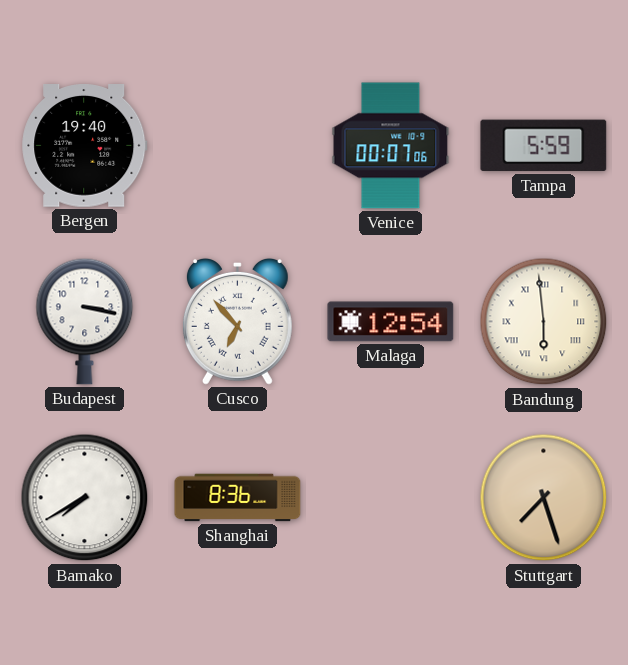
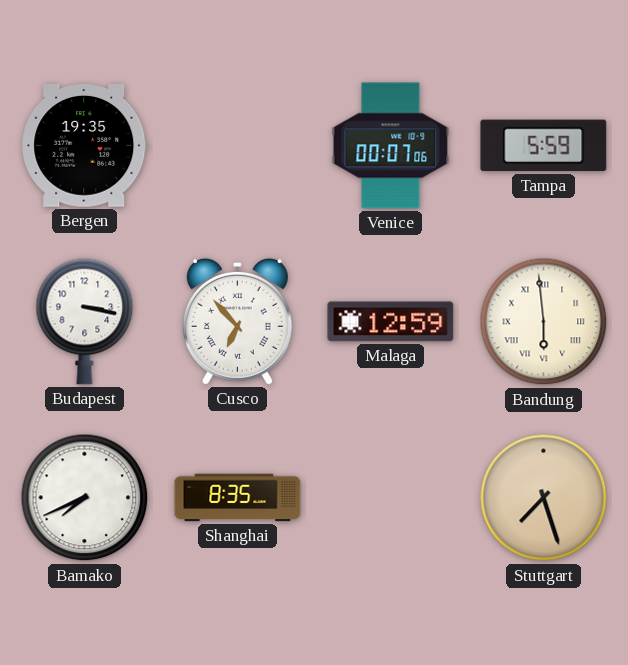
Bergen: 19:40 -> 19:35 (85, 146)
Malaga: 12:54 -> 12:59 (391, 322)
Bamako: 7:40 -> 7:41 (85, 498)
Shanghai: 8:36 -> 8:35 (238, 498)
